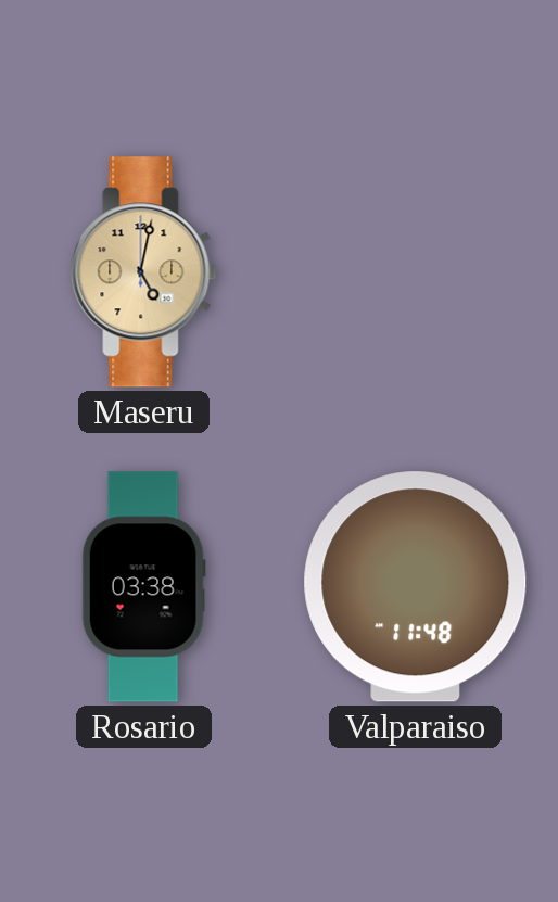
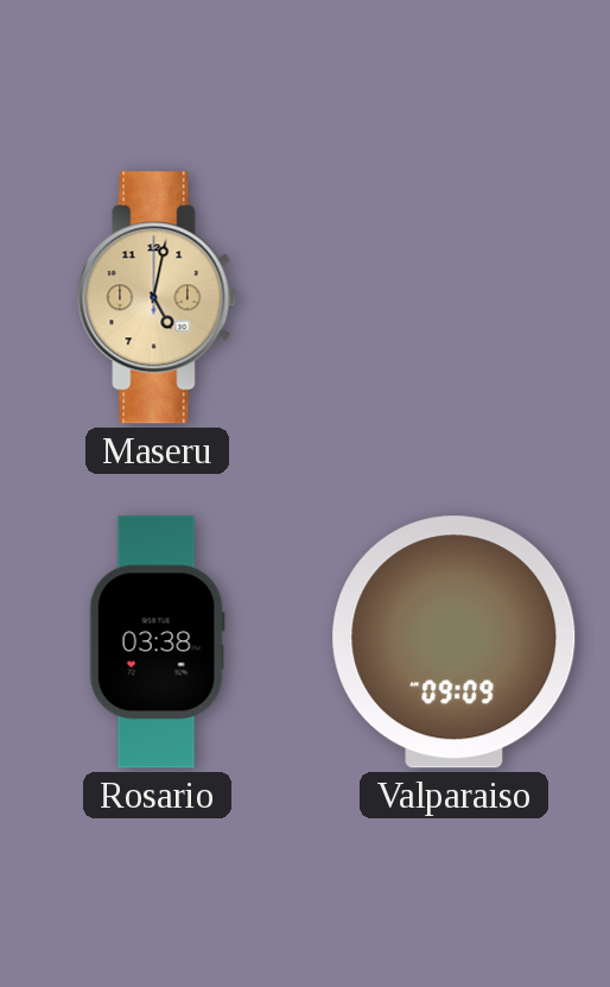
Valparaiso: 11:48 -> 09:09 (455, 643)
